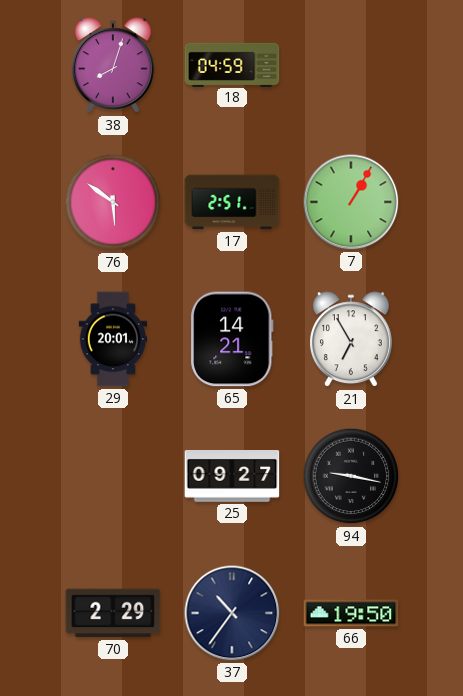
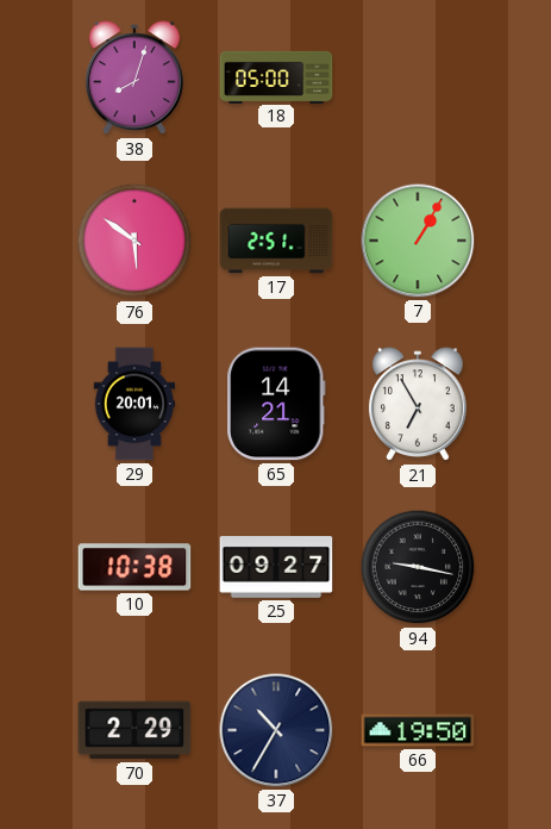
18: 04:59 -> 05:00 (276, 76)
10: none -> 10:38 (134, 567)
37: 10:36 -> 10:35 (276, 730)
